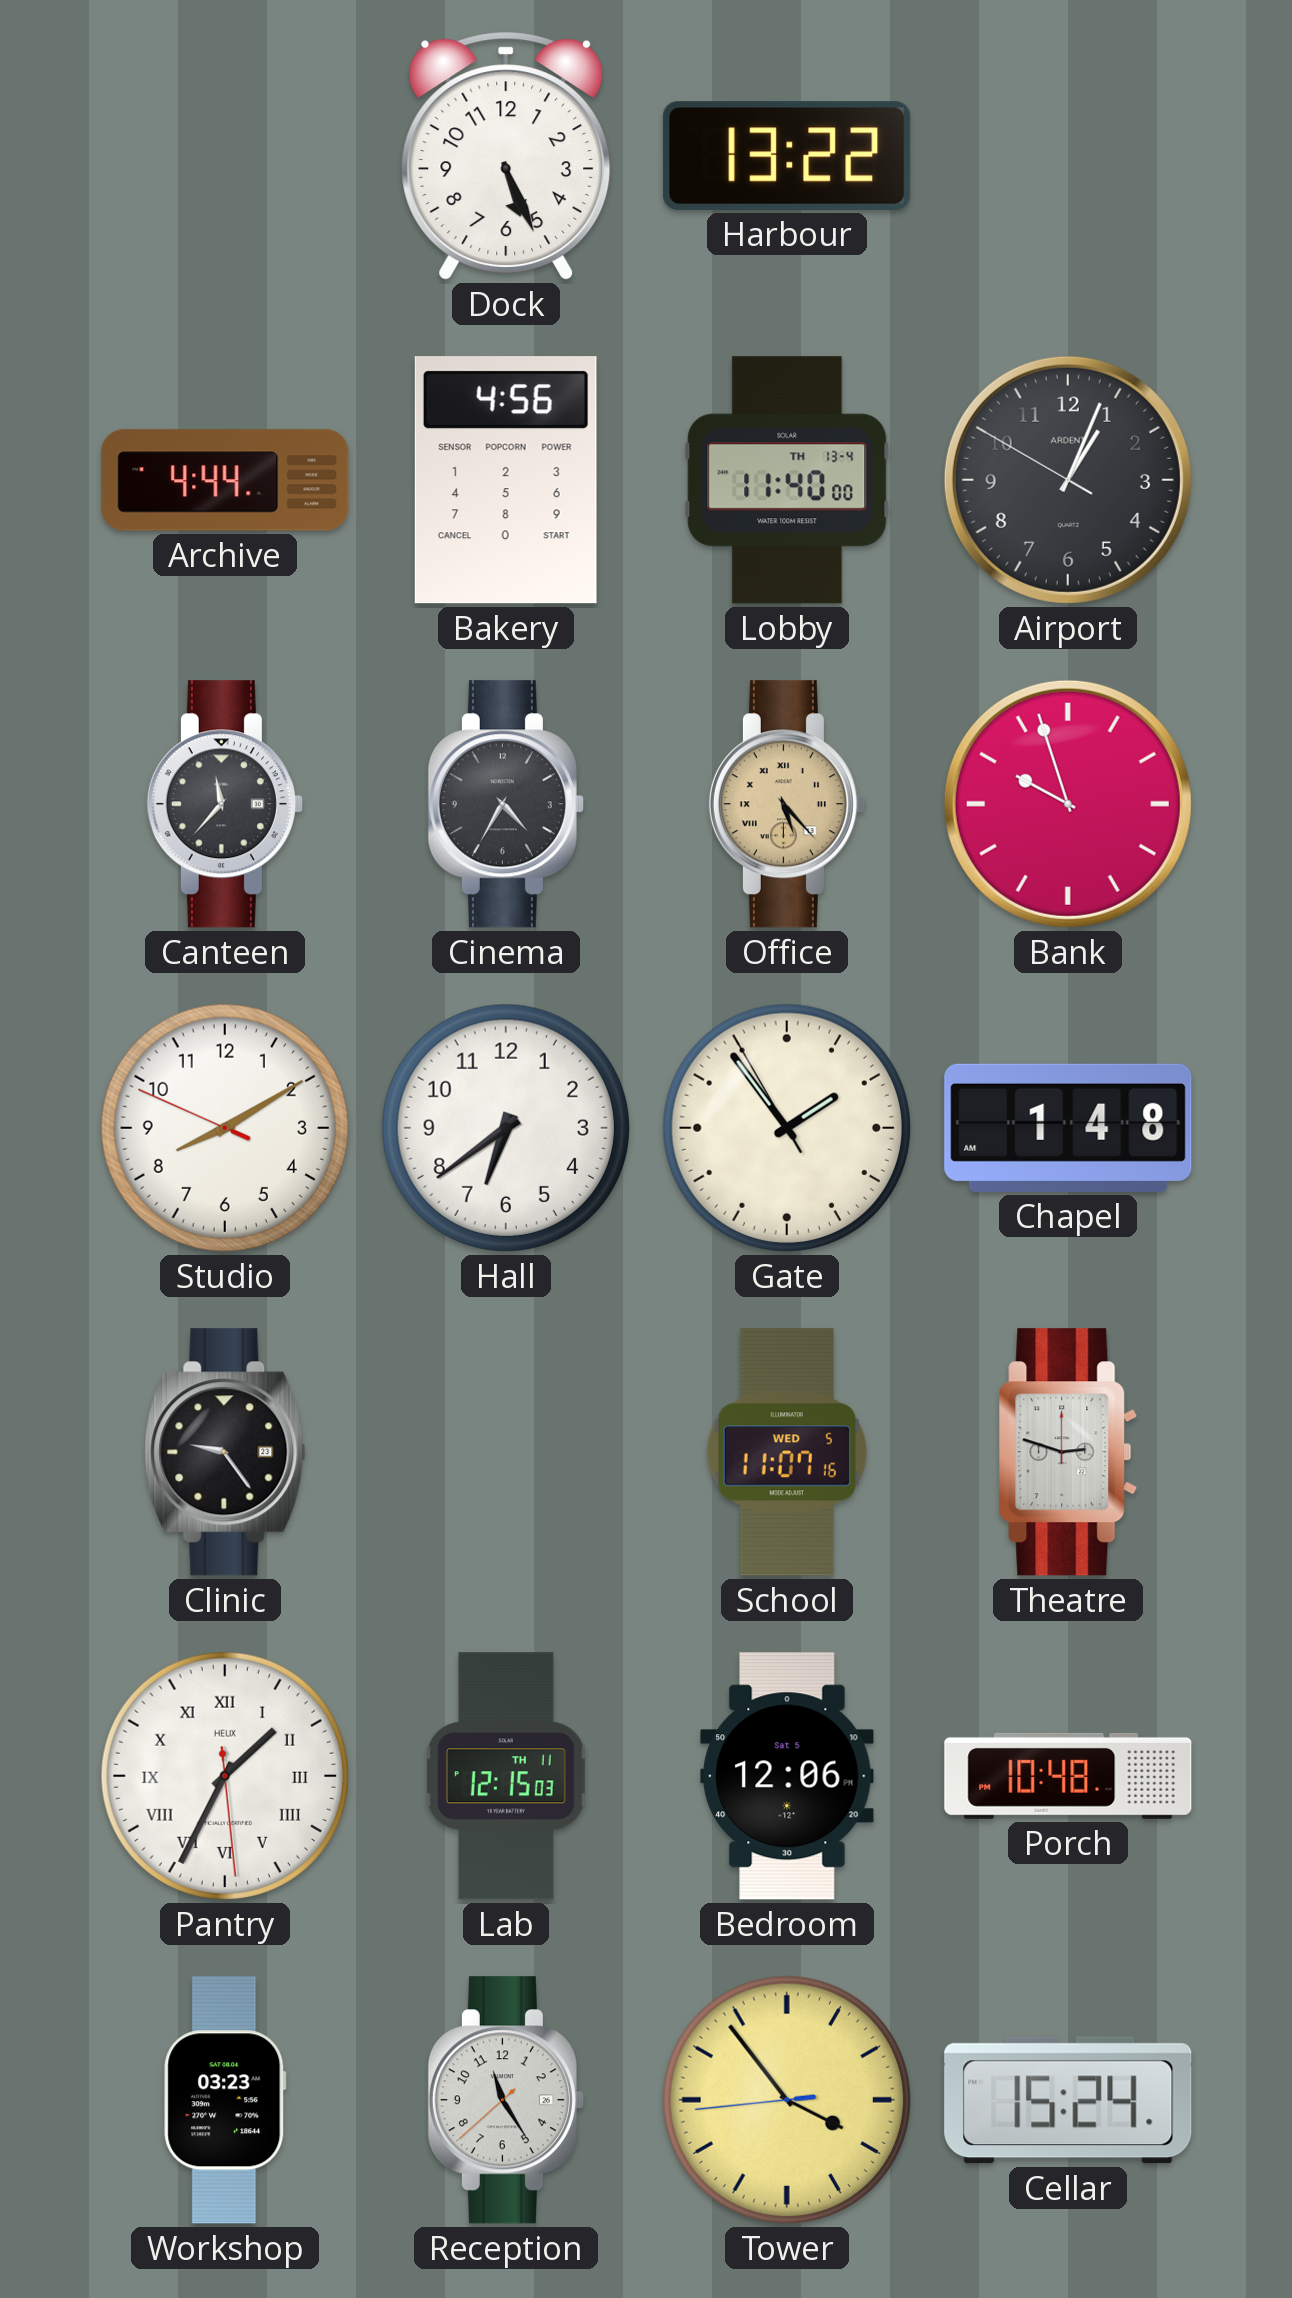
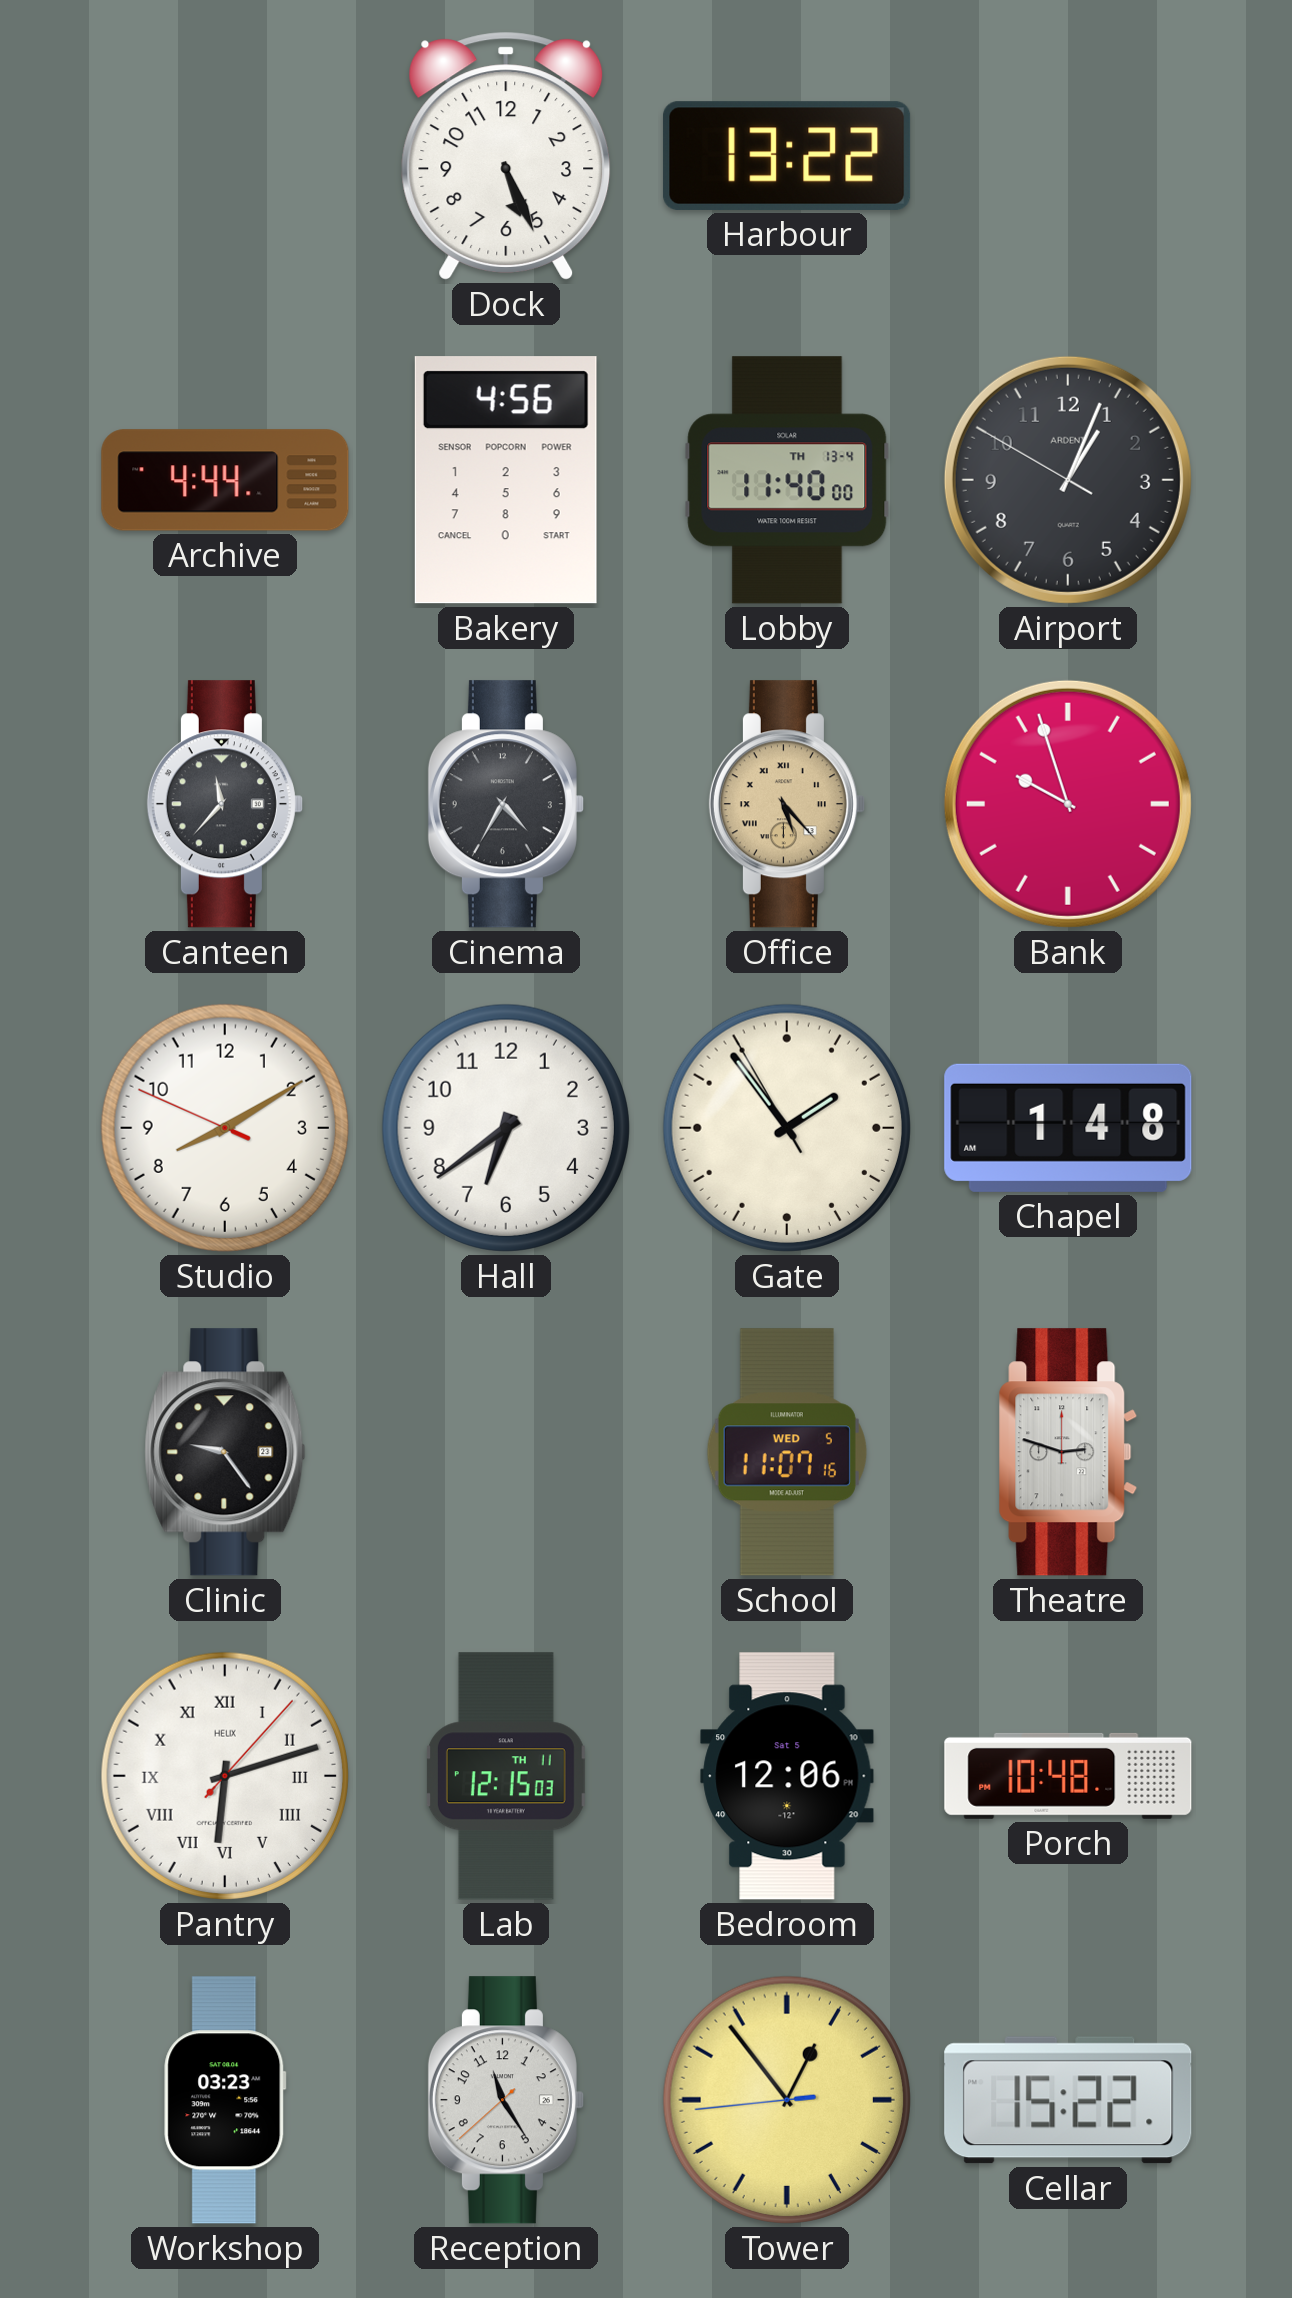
Pantry: 1:34 -> 6:12 (225, 1776)
Tower: 3:53 -> 12:53 (787, 2100)
Cellar: 15:24 -> 15:22 (1068, 2100)
